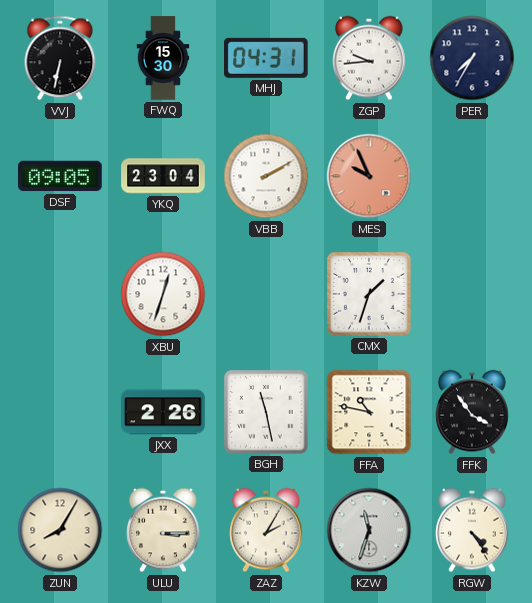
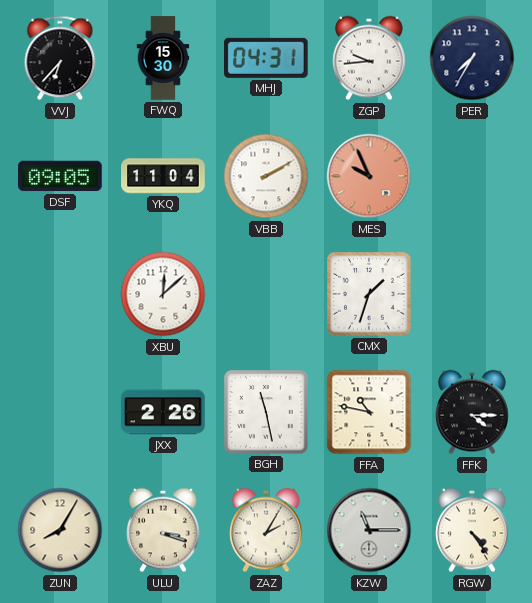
VVJ: 6:32 -> 6:37 (60, 58)
YKQ: 23:04 -> 11:04 (163, 176)
XBU: 12:33 -> 12:08 (163, 294)
FFK: 3:54 -> 4:15 (472, 412)
ULU: 3:15 -> 3:18 (163, 530)
KZW: 11:33 -> 11:15 (369, 530)
